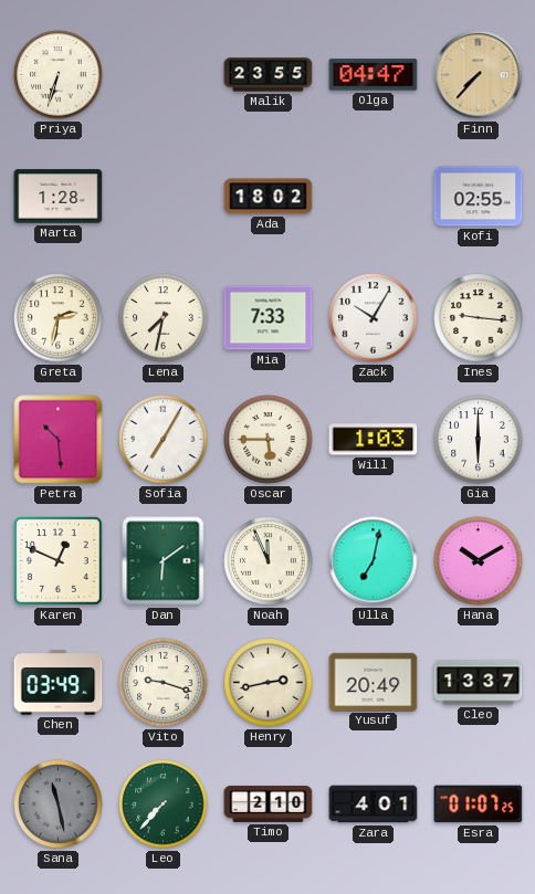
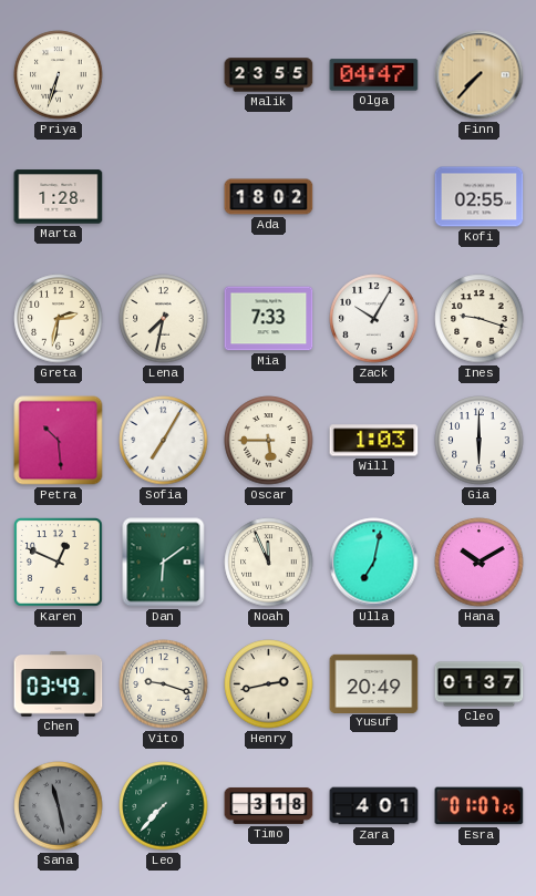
Ines: 9:16 -> 9:18 (480, 319)
Cleo: 13:37 -> 01:37 (480, 684)
Timo: 2:10 -> 3:18 (269, 805)
